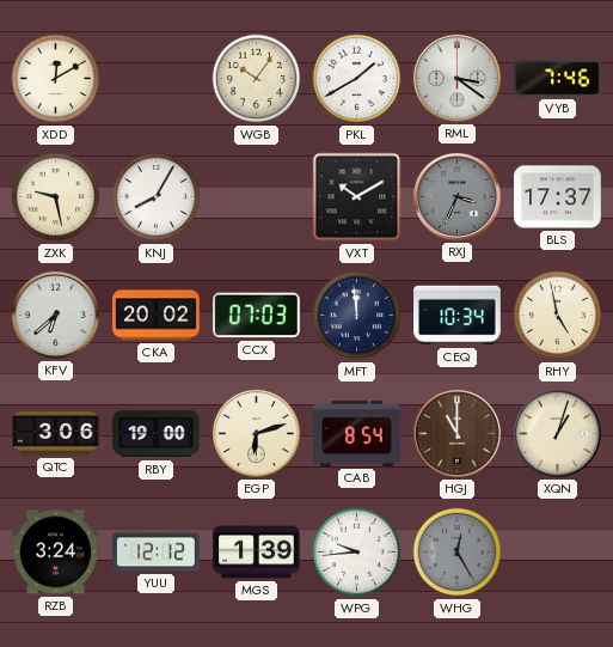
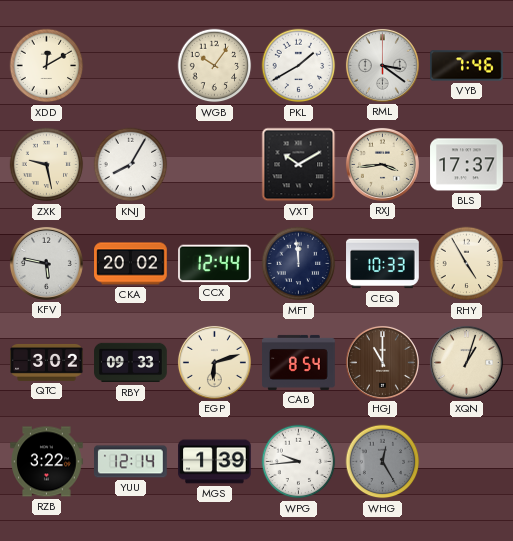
RXJ: 3:34 -> 3:44 (382, 164)
RXJ dial: grey -> cream (382, 164)
KFV: 6:38 -> 5:47 (46, 263)
CCX: 07:03 -> 12:44 (215, 264)
CEQ: 10:34 -> 10:33 (383, 264)
RHY: 4:58 -> 4:55 (467, 264)
QTC: 3:06 -> 3:02 (47, 362)
RBY: 19:00 -> 09:33 (131, 363)
RZB: 3:24 -> 3:22 (47, 462)
YUU: 12:12 -> 12:14 (131, 462)
